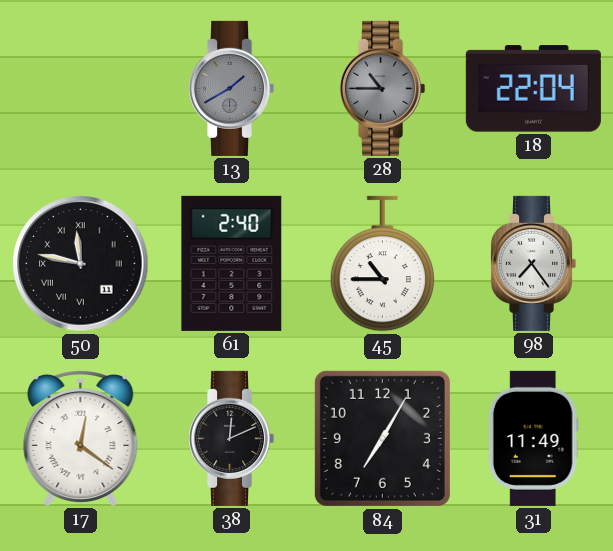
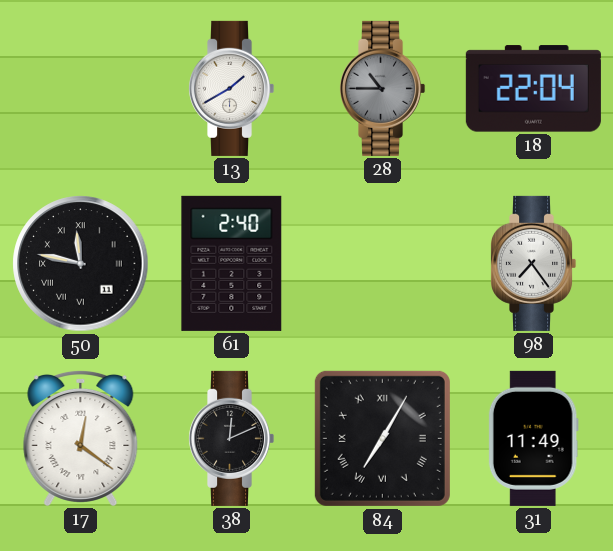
13 dial: grey -> white (232, 88)
45: 10:45 -> none (383, 264)
84 numerals: Arabic -> Roman (382, 438)
